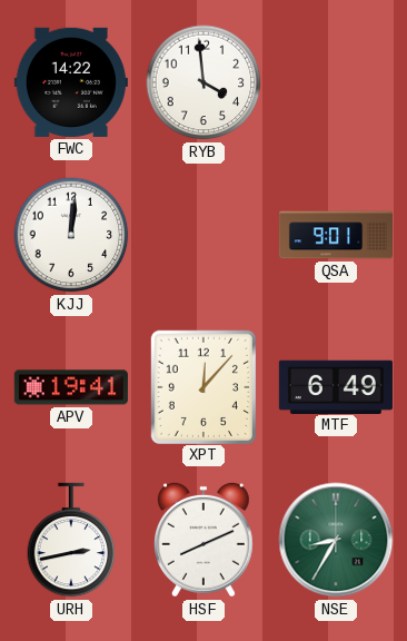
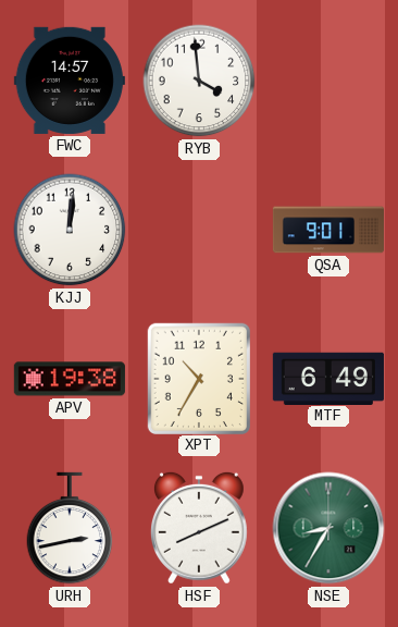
FWC: 14:22 -> 14:57 (70, 81)
APV: 19:41 -> 19:38 (70, 379)
XPT: 12:07 -> 10:35 (198, 378)
